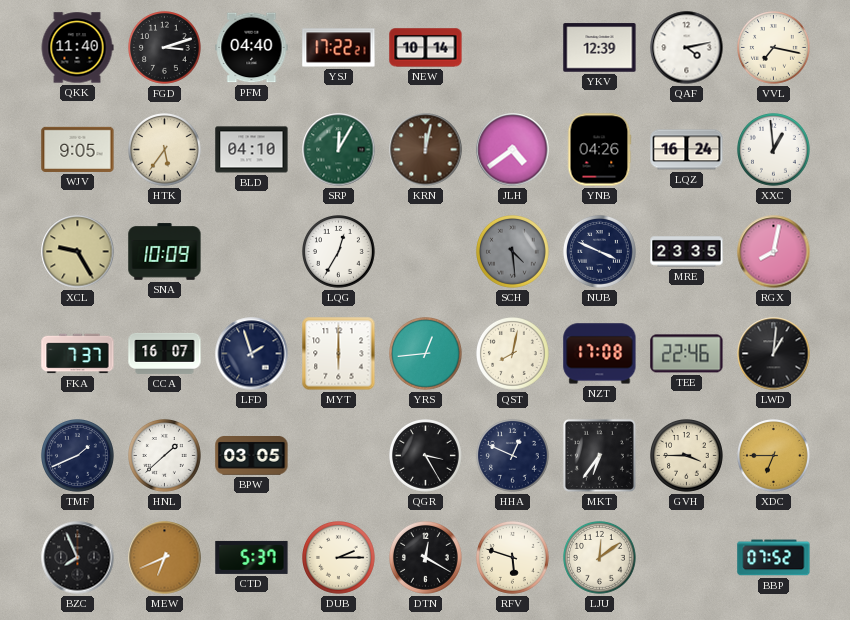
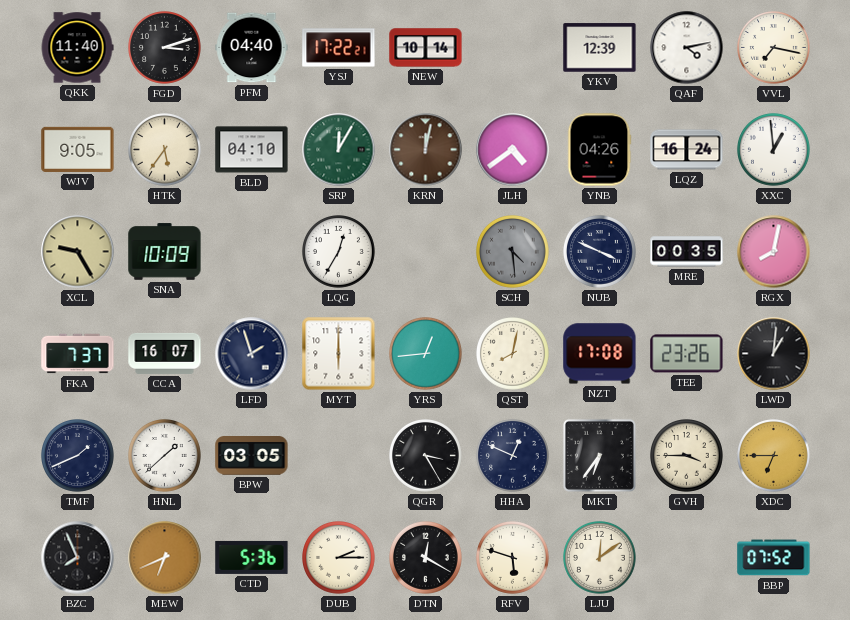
MRE: 23:35 -> 00:35 (687, 252)
TEE: 22:46 -> 23:26 (687, 354)
CTD: 5:37 -> 5:36 (252, 557)
